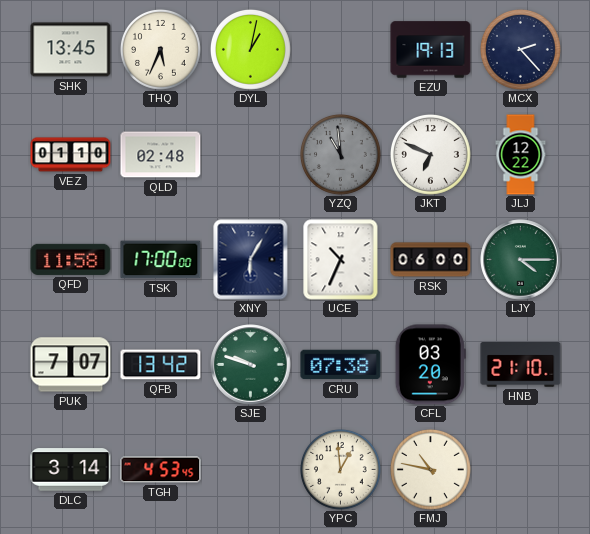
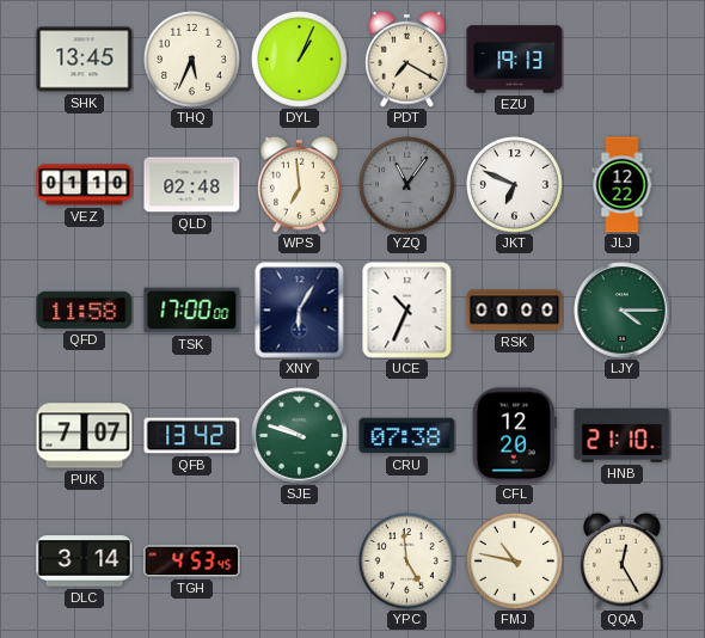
DYL: 1:02 -> 1:04 (299, 59)
PDT: none -> 7:20 (407, 59)
MCX: 2:23 -> none (520, 49)
WPS: none -> 6:59 (300, 184)
YZQ: 10:59 -> 11:06 (406, 184)
RSK: 06:00 -> 00:00 (515, 311)
CFL: 03:20 -> 12:20 (514, 436)
YPC: 12:59 -> 4:59 (406, 560)
QQA: none -> 12:25 (623, 560)
